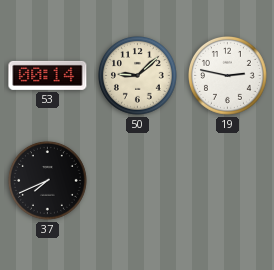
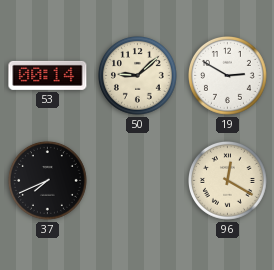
19: 2:47 -> 2:50 (228, 76)
96: none -> 12:20 (228, 181)
